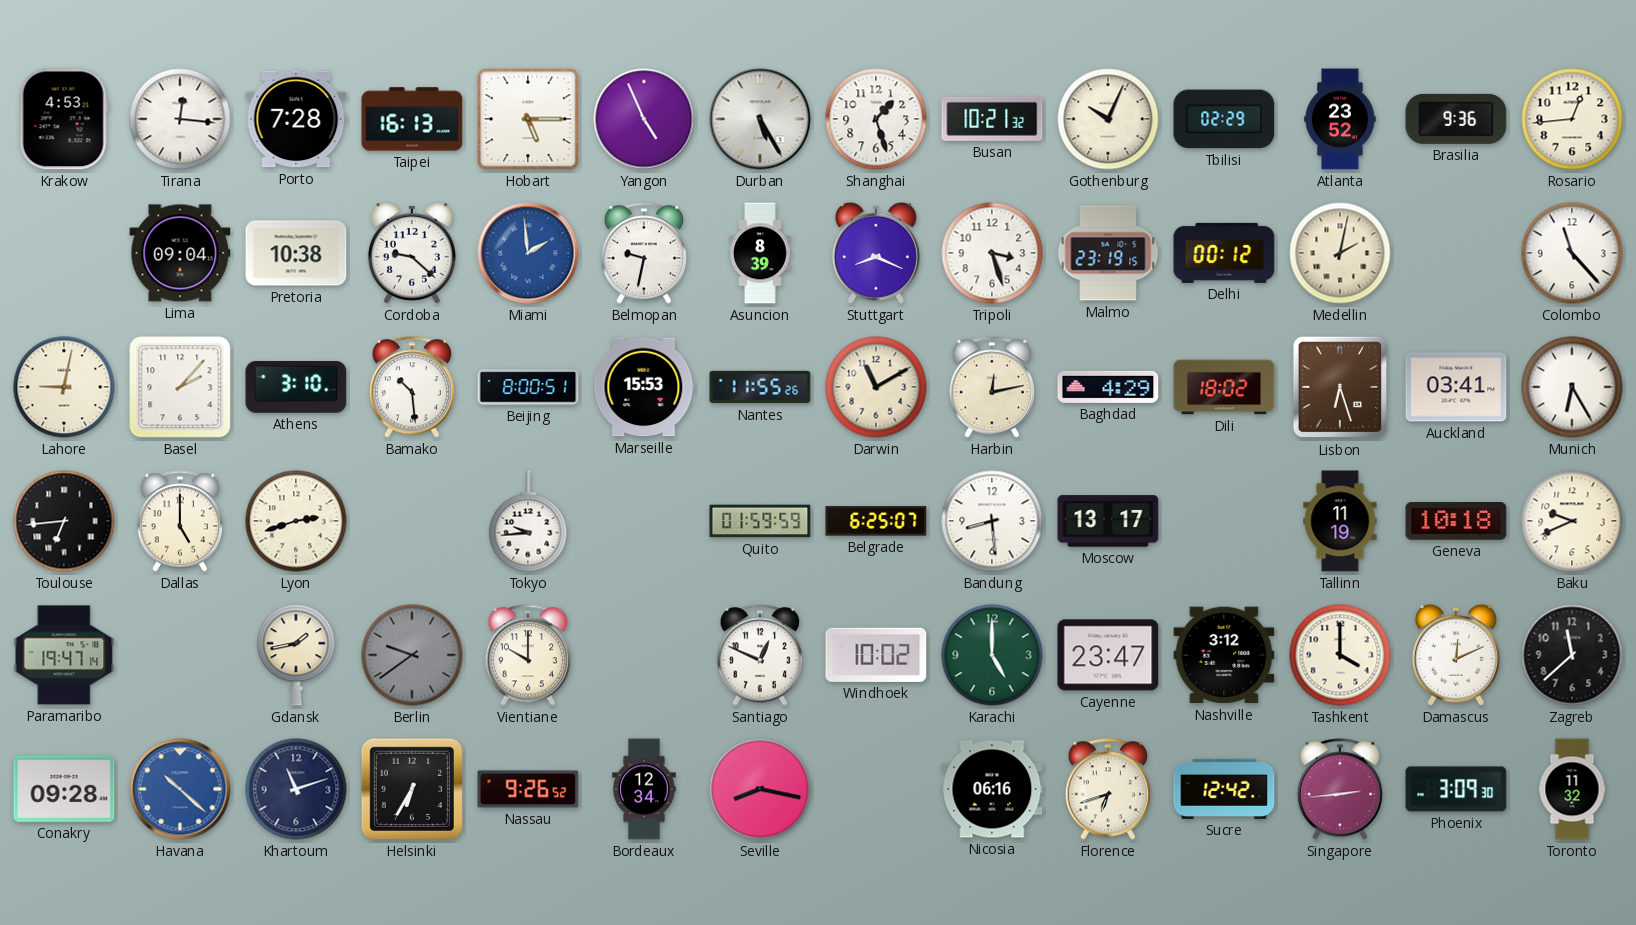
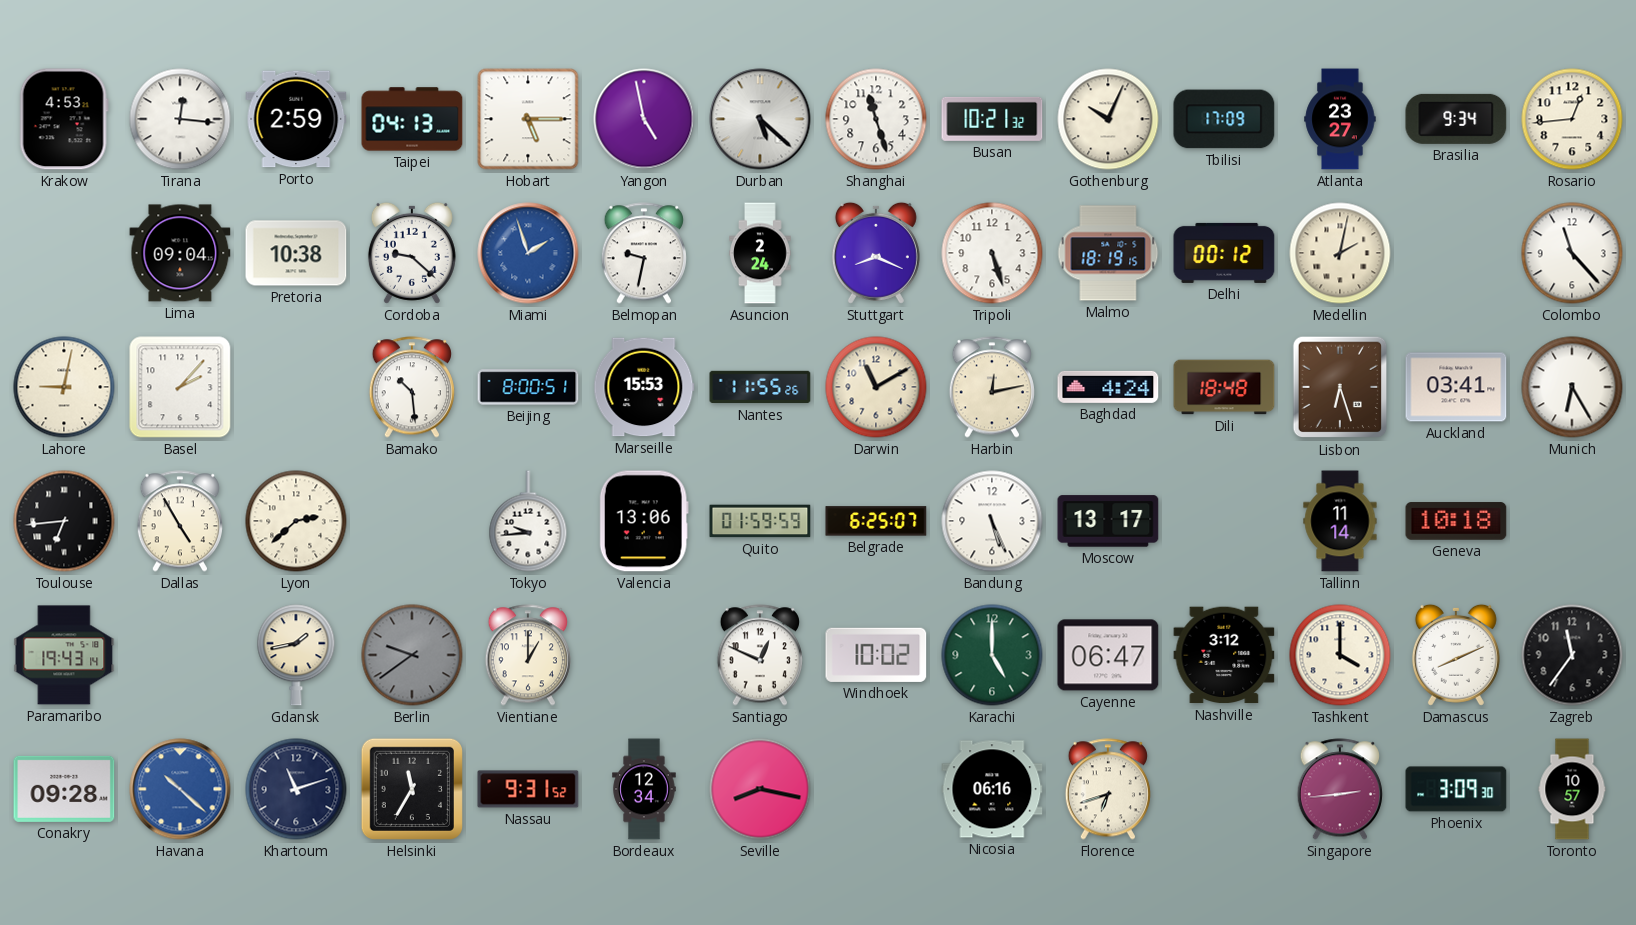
Porto: 7:28 -> 2:59 (296, 119)
Taipei: 16:13 -> 04:13 (412, 119)
Yangon: 4:56 -> 4:58 (644, 119)
Durban: 5:25 -> 5:22 (760, 119)
Shanghai: 1:27 -> 11:27 (876, 119)
Tbilisi: 02:29 -> 17:09 (1224, 119)
Atlanta: 23:52 -> 23:27 (1340, 119)
Brasilia: 9:36 -> 9:34 (1456, 119)
Miami: 1:59 -> 1:57 (528, 253)
Asuncion: 8:39 -> 2:24 (760, 253)
Tripoli: 3:27 -> 5:27 (992, 253)
Malmo: 23:19 -> 18:19 (1108, 253)
Athens: 3:10 -> none (296, 388)
Baghdad: 4:29 -> 4:24 (1108, 387)
Dili: 18:02 -> 18:48 (1224, 387)
Dallas: 5:00 -> 4:55 (180, 521)
Lyon: 2:42 -> 2:38 (296, 521)
Valencia: none -> 13:06 (644, 521)
Bandung: 8:29 -> 5:26 (992, 521)
Tallinn: 11:19 -> 11:14 (1340, 521)
Baku: 9:41 -> none (1572, 521)
Paramaribo: 19:47 -> 19:43 (64, 655)
Vientiane: 10:00 -> 1:00 (528, 655)
Cayenne: 23:47 -> 06:47 (1108, 655)
Damascus: 12:11 -> 8:11 (1456, 655)
Zagreb: 11:38 -> 11:36 (1572, 655)
Helsinki: 6:35 -> 11:35 (412, 789)
Nassau: 9:26 -> 9:31 (528, 789)
Sucre: 12:42 -> none (1224, 789)
Toronto: 11:32 -> 10:57 (1572, 789)
